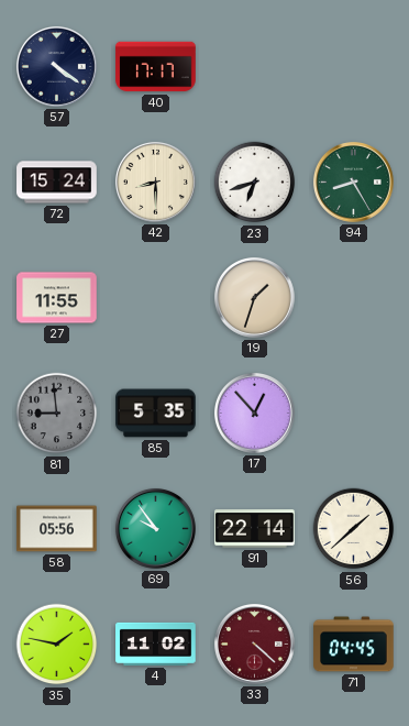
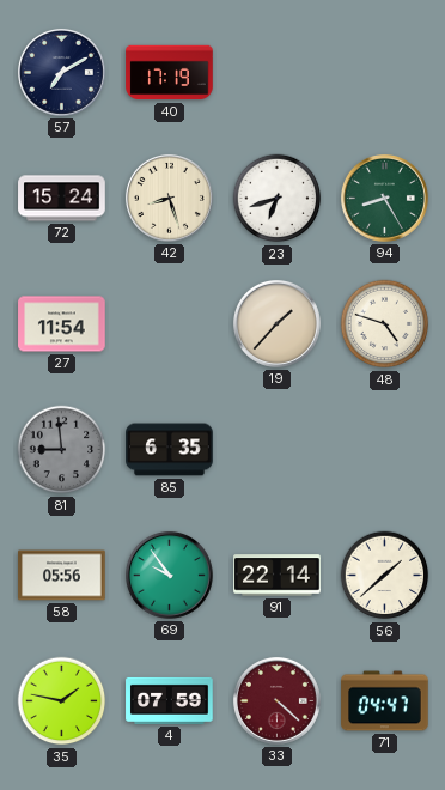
57: 4:21 -> 7:10 (61, 72)
40: 17:17 -> 17:19 (170, 73)
42: 8:30 -> 8:27 (169, 197)
27: 11:55 -> 11:54 (62, 324)
19: 1:33 -> 1:37 (276, 323)
48: none -> 4:48 (385, 324)
85: 5:35 -> 6:35 (170, 450)
17: 12:53 -> none (254, 413)
4: 11:02 -> 07:59 (170, 700)
71: 04:45 -> 04:47 (385, 701)
